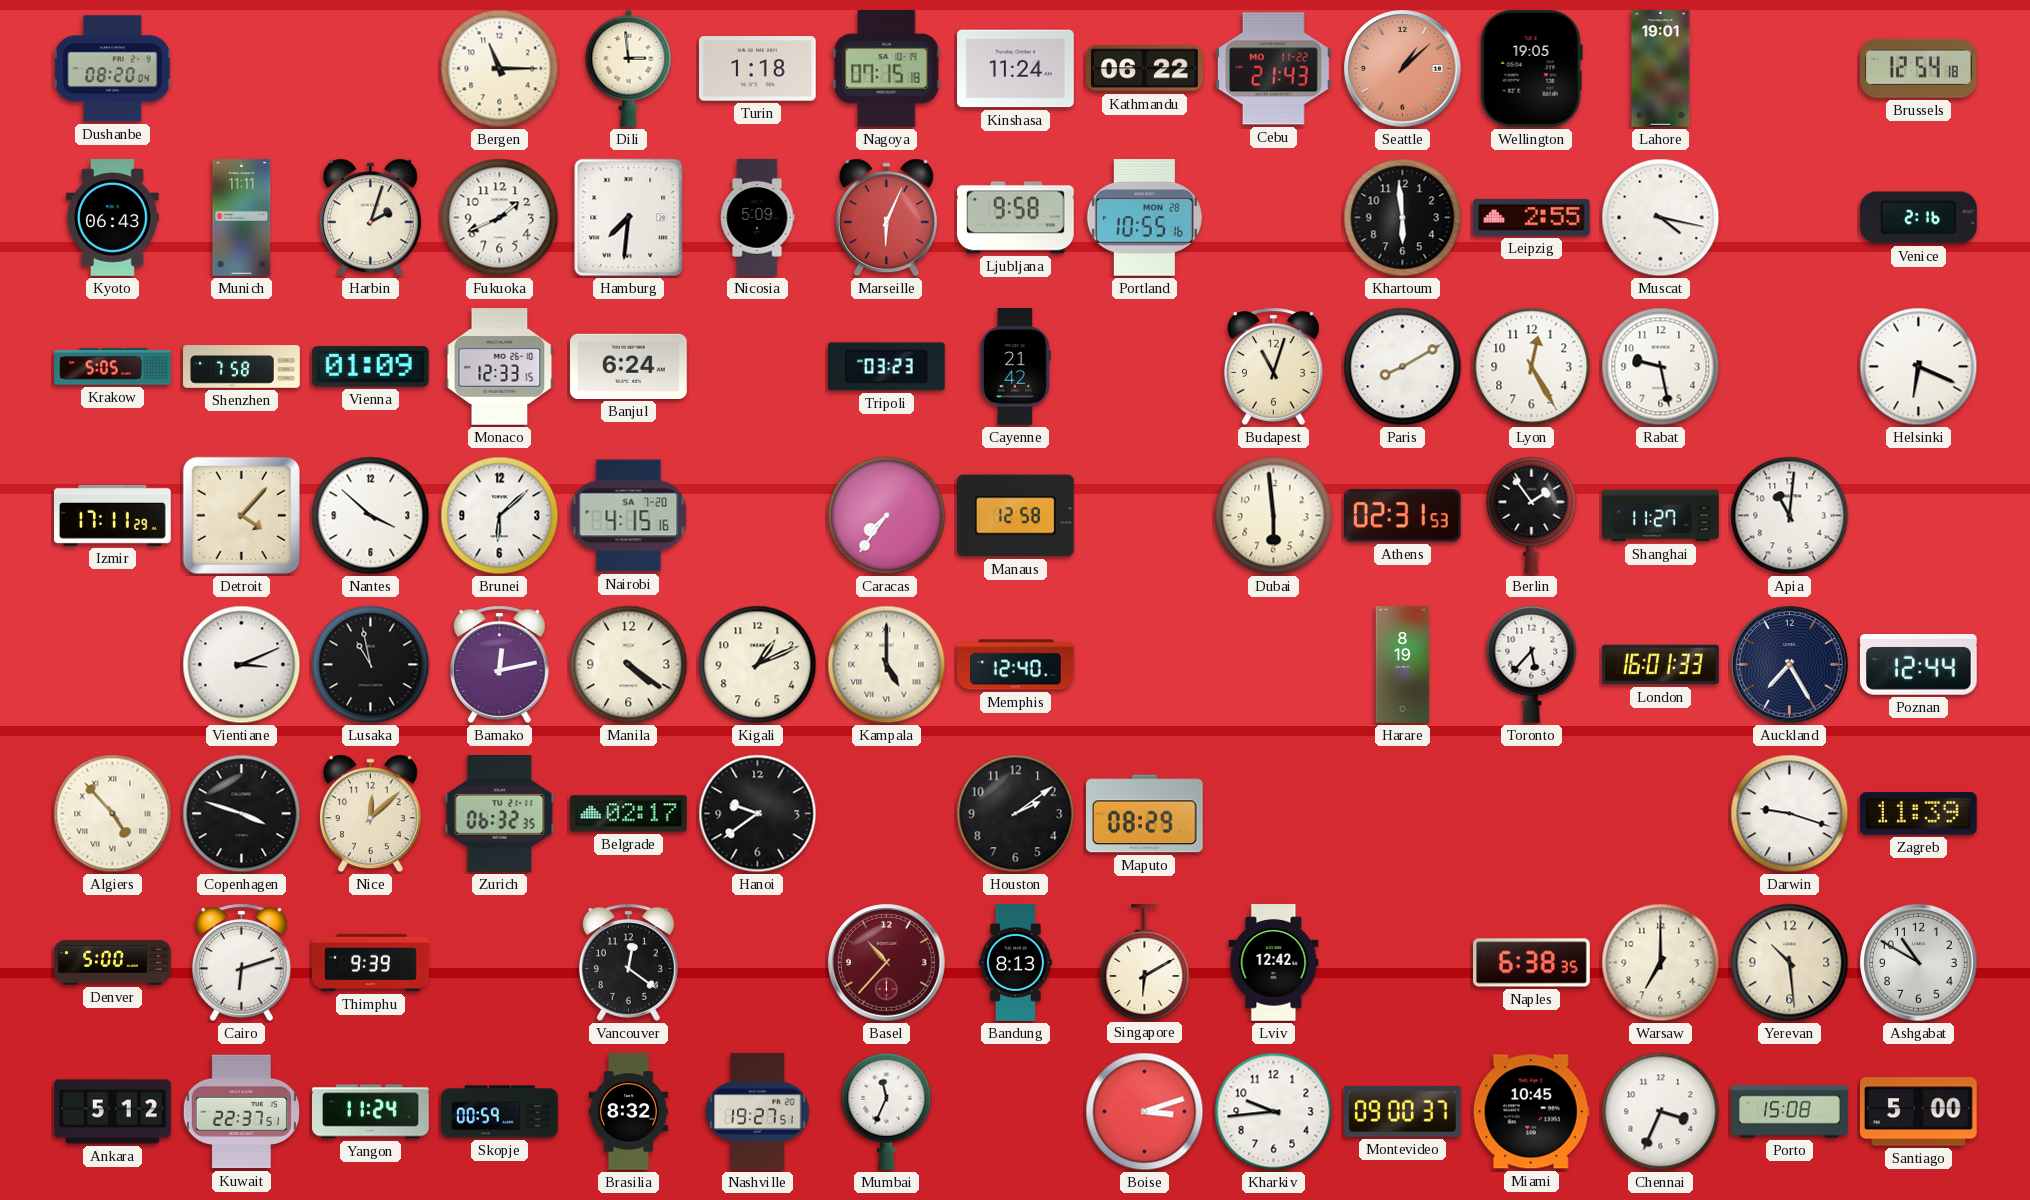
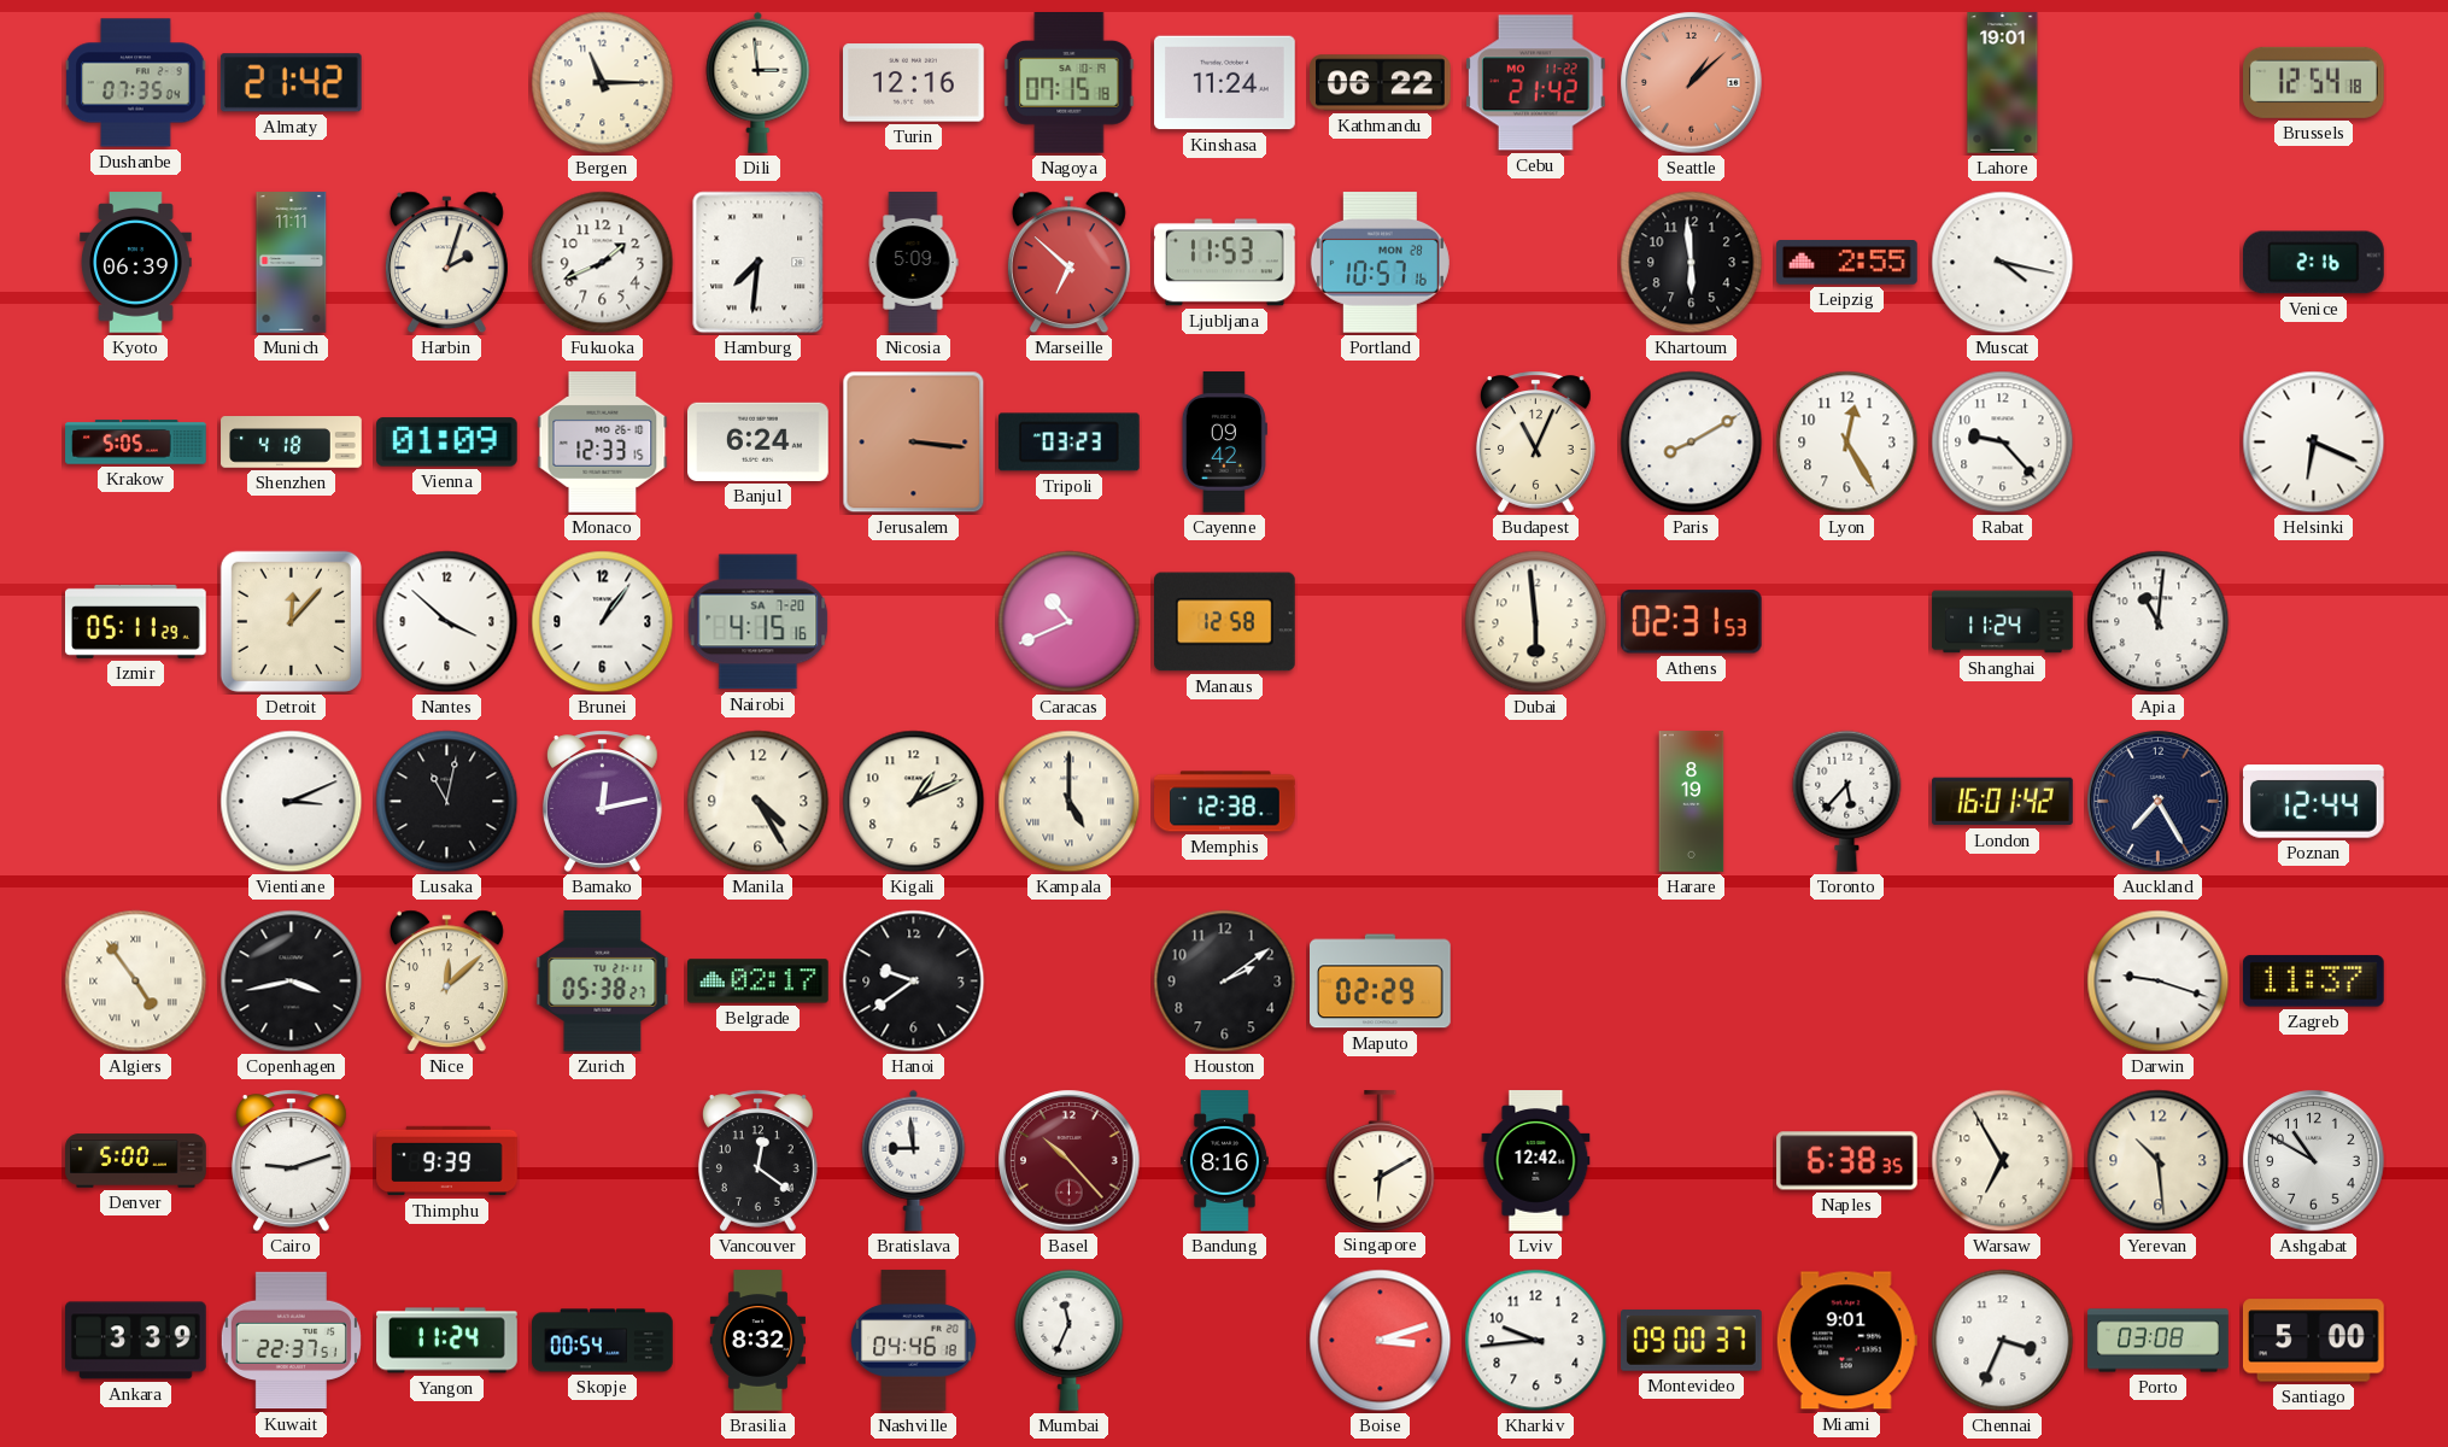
Dushanbe: 08:20 -> 07:35 (136, 83)
Almaty: none -> 21:42 (291, 83)
Turin: 1:18 -> 12:16 (914, 83)
Cebu: 21:43 -> 21:42 (1535, 83)
Wellington: 19:05 -> none (1531, 68)
Kyoto: 06:43 -> 06:39 (136, 263)
Marseille: 6:04 -> 6:52 (1068, 263)
Ljubljana: 9:58 -> 11:53 (1225, 263)
Portland: 10:55 -> 10:57 (1380, 263)
Shenzhen: 7:58 -> 4:18 (292, 443)
Jerusalem: none -> 3:16 (914, 443)
Cayenne: 21:42 -> 09:42 (1224, 443)
Budapest: 11:03 -> 11:04 (1535, 441)
Rabat: 9:28 -> 9:23 (2003, 443)
Izmir: 17:11 -> 05:11 (136, 621)
Detroit: 4:07 -> 12:07 (291, 621)
Brunei: 6:08 -> 1:06 (603, 622)
Caracas: 7:36 -> 10:41 (1070, 622)
Berlin: 1:54 -> none (1532, 515)
Shanghai: 11:27 -> 11:24 (2003, 622)
Lusaka: 10:58 -> 11:02 (447, 802)
Manila: 4:21 -> 4:25 (759, 802)
Memphis: 12:40 -> 12:38 (1225, 802)
London: 16:01:33 -> 16:01:42 (2003, 802)
Algiers: 4:53 -> 4:54 (136, 982)
Copenhagen: 3:48 -> 3:43 (292, 982)
Zurich: 06:32 -> 05:38 (603, 982)
Maputo: 08:29 -> 02:29 (1381, 982)
Zagreb: 11:39 -> 11:37 (2313, 982)
Cairo: 6:12 -> 9:12 (291, 1160)
Bratislava: none -> 8:59 (914, 1160)
Basel: 10:37 -> 10:23 (1070, 1161)
Bandung: 8:13 -> 8:16 (1224, 1161)
Warsaw: 7:00 -> 6:55 (2003, 1161)
Ankara: 5:12 -> 3:39 (136, 1341)
Skopje: 00:59 -> 00:54 (603, 1341)
Nashville: 19:27 -> 04:46 (914, 1341)
Miami: 10:45 -> 9:01 (1846, 1341)
Porto: 15:08 -> 03:08 (2159, 1341)
